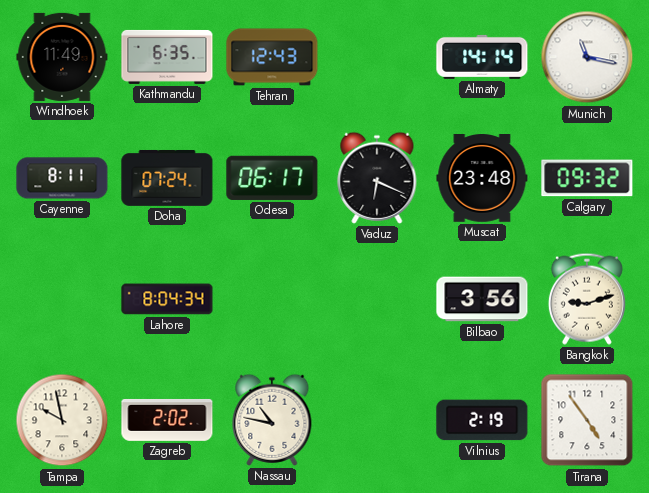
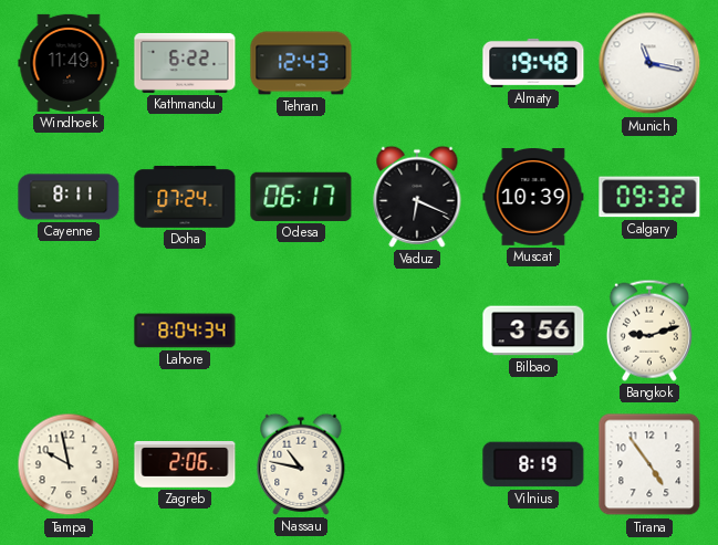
Kathmandu: 6:35 -> 6:22 (185, 63)
Almaty: 14:14 -> 19:48 (533, 63)
Muscat: 23:48 -> 10:39 (533, 198)
Zagreb: 2:02 -> 2:06 (185, 464)
Vilnius: 2:19 -> 8:19 (533, 464)
